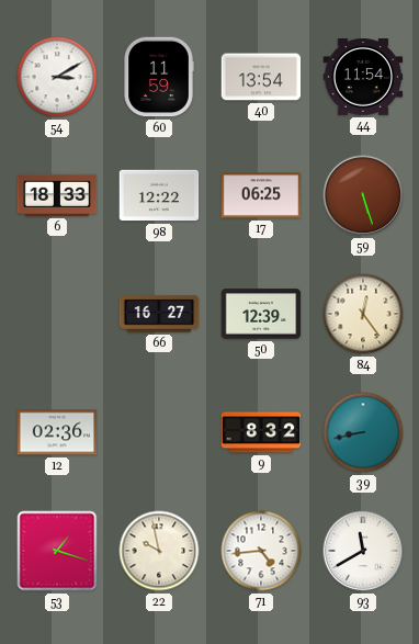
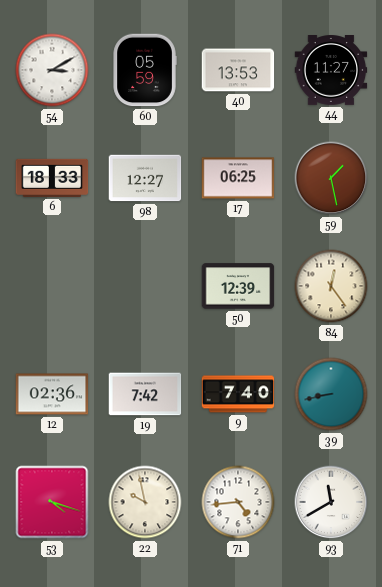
60: 11:59 -> 05:59 (145, 70)
40: 13:54 -> 13:53 (238, 70)
44: 11:54 -> 11:27 (331, 71)
98: 12:22 -> 12:27 (145, 178)
59: 5:27 -> 1:28 (331, 178)
66: 16:27 -> none (159, 314)
19: none -> 7:42 (145, 394)
9: 8:32 -> 7:40 (238, 394)
53: 1:18 -> 4:18 (52, 502)
